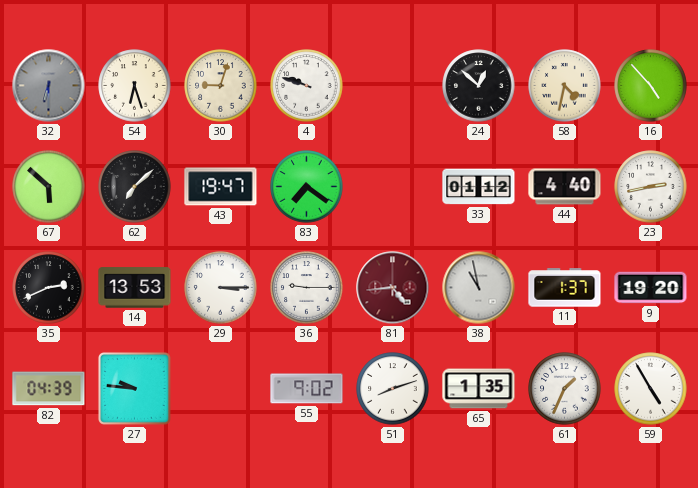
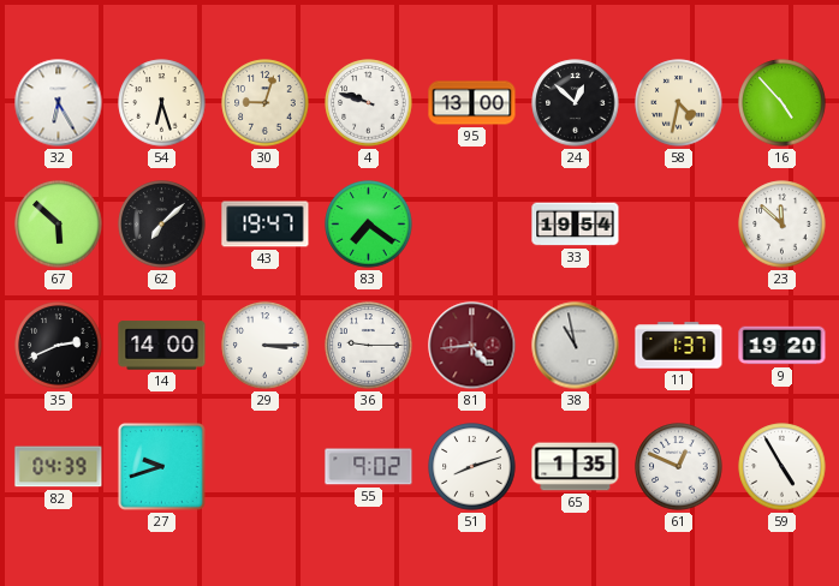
32: 6:30 -> 6:25 (59, 103)
32 dial: grey -> white (59, 103)
95: none -> 13:00 (472, 103)
33: 01:12 -> 19:54 (576, 225)
44: 4:40 -> none (565, 187)
23: 2:43 -> 11:52 (783, 225)
14: 13:53 -> 14:00 (162, 346)
27: 9:46 -> 9:42 (161, 466)
61: 1:34 -> 12:49 (679, 467)
